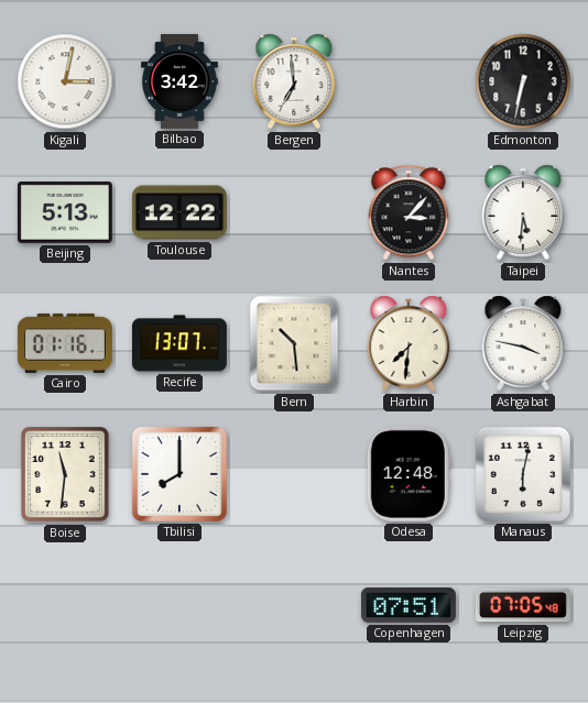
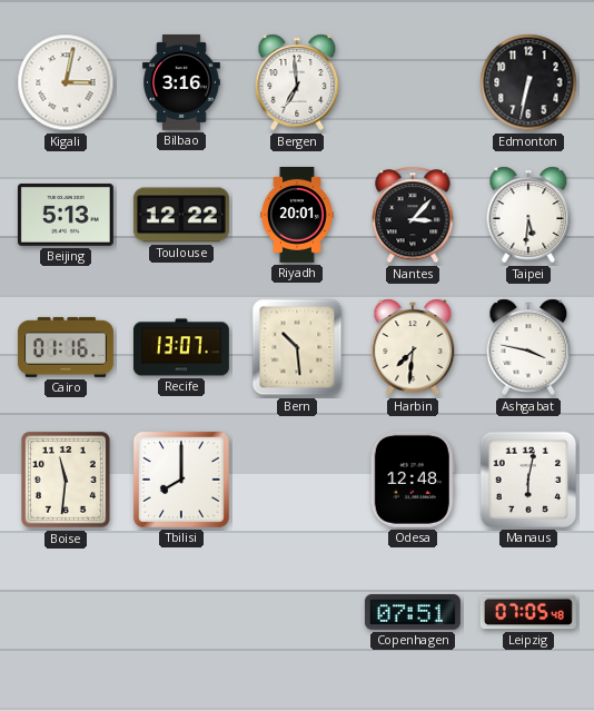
Bilbao: 3:42 -> 3:16 (182, 82)
Riyadh: none -> 20:01 (297, 215)
